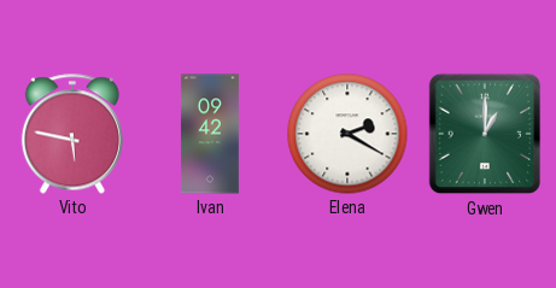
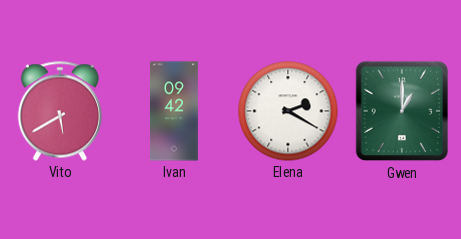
Vito: 5:47 -> 5:40 (60, 111)
